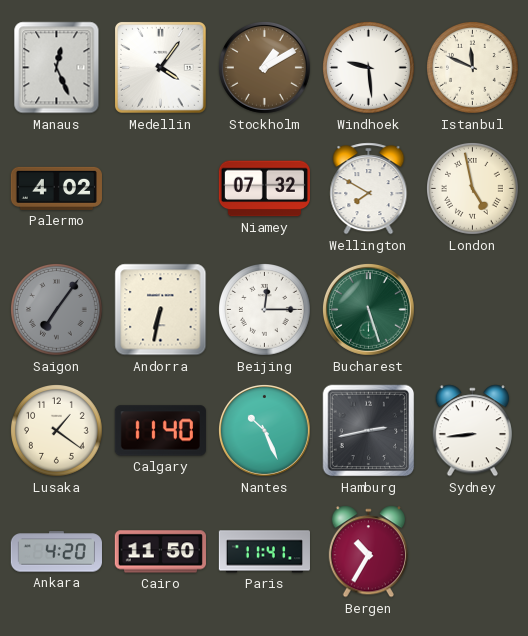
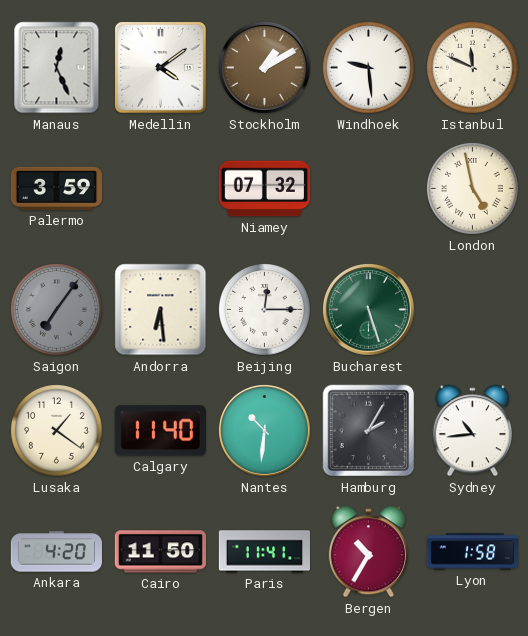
Medellin: 4:06 -> 4:09 (160, 67)
Palermo: 4:02 -> 3:59 (56, 188)
Wellington: 7:50 -> none (369, 189)
Andorra: 6:32 -> 6:29 (161, 310)
Nantes: 10:26 -> 10:31 (264, 430)
Hamburg: 2:43 -> 2:05 (369, 431)
Sydney: 8:44 -> 10:44 (472, 431)
Lyon: none -> 1:58 (472, 552)
